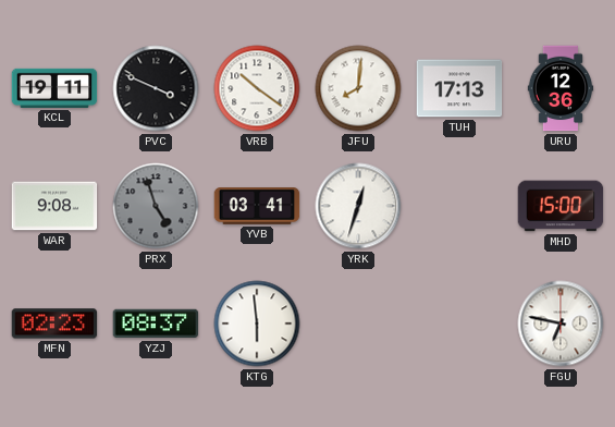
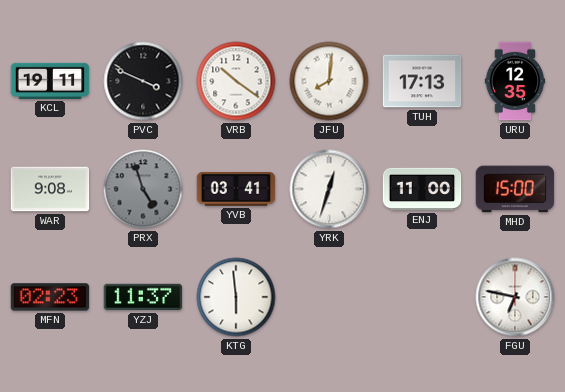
URU: 12:36 -> 12:35 (515, 81)
ENJ: none -> 11:00 (422, 189)
YZJ: 08:37 -> 11:37 (143, 297)
